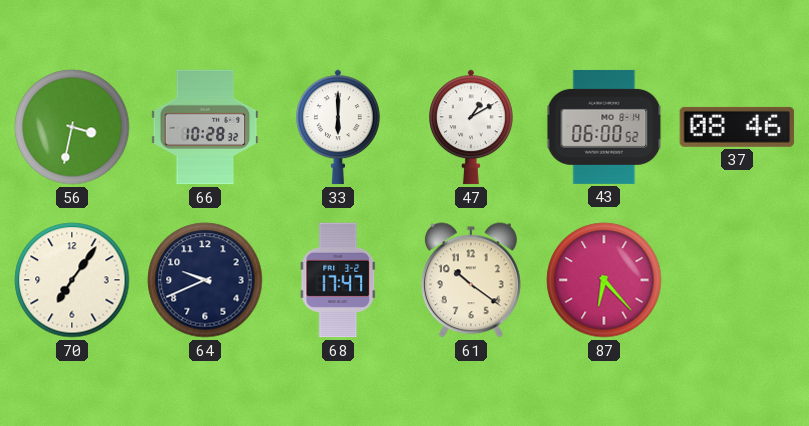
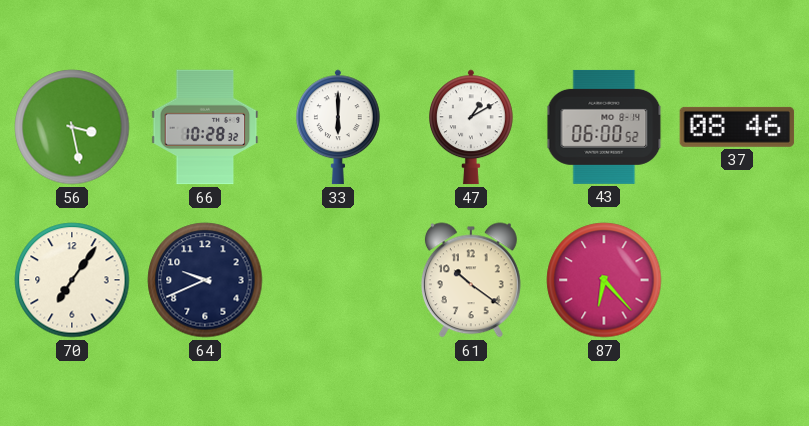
56: 3:32 -> 3:28 (72, 127)
68: 17:47 -> none (338, 280)
